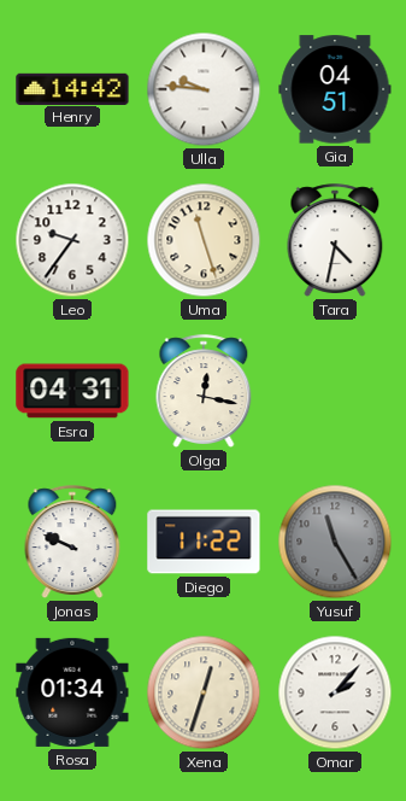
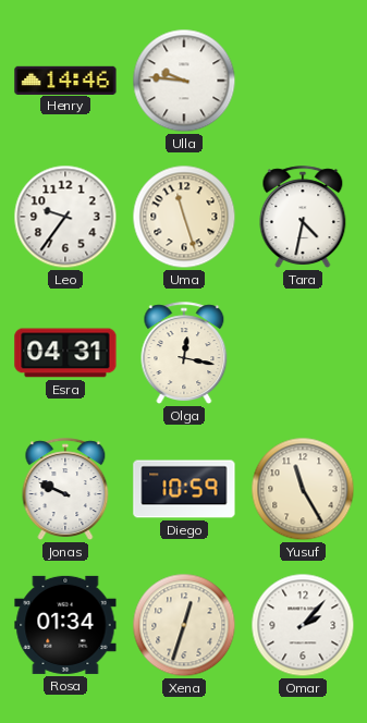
Henry: 14:42 -> 14:46 (65, 79)
Gia: 04:51 -> none (335, 89)
Diego: 11:22 -> 10:59 (184, 489)
Yusuf dial: grey -> cream (303, 489)
